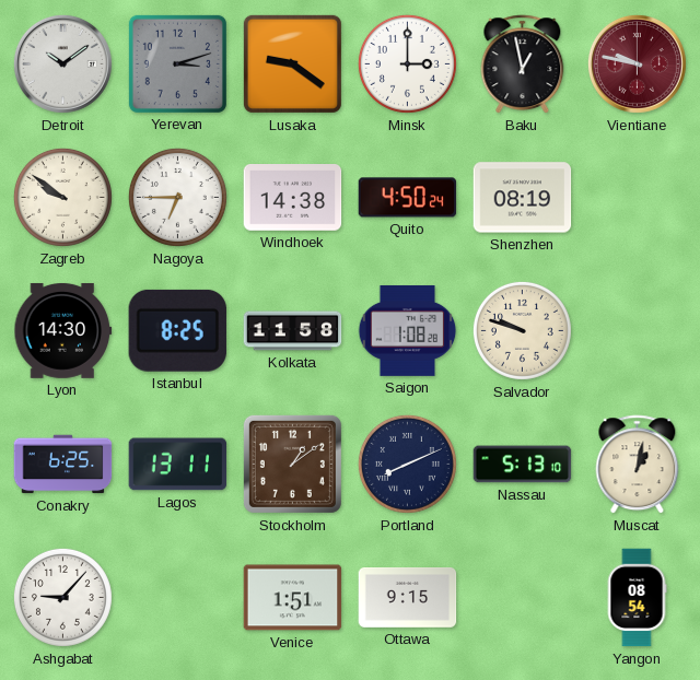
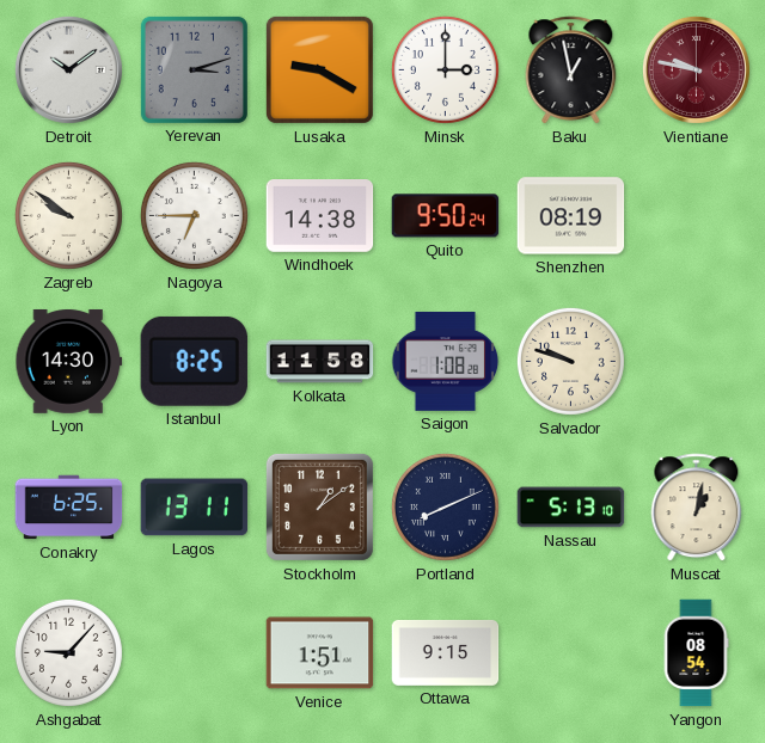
Lusaka: 9:21 -> 9:20 (319, 69)
Quito: 4:50 -> 9:50 (446, 216)
